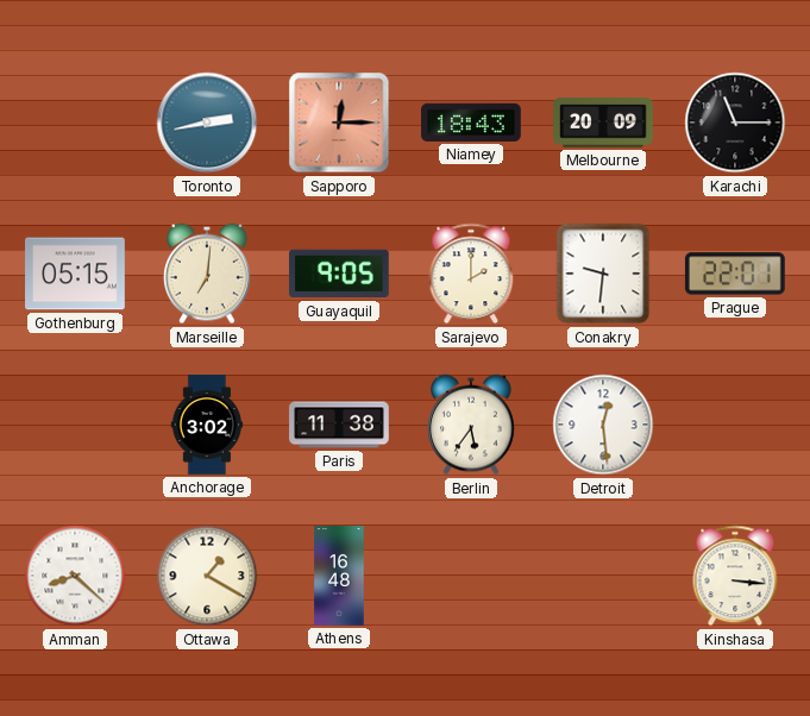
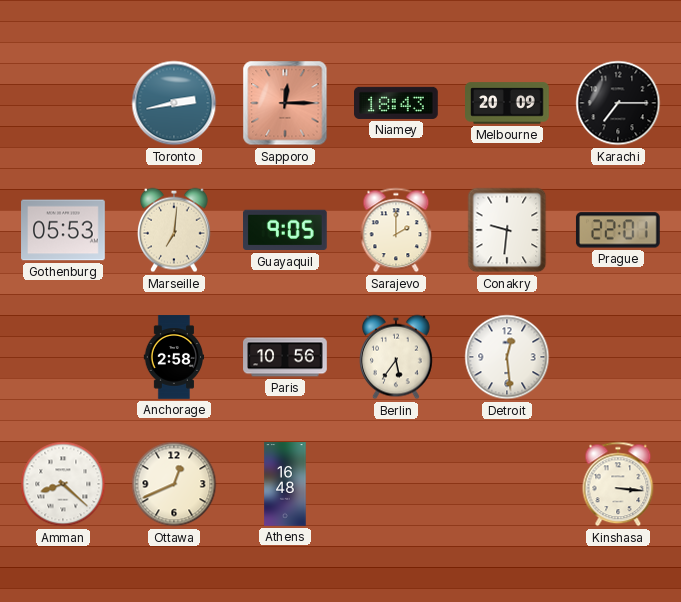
Karachi: 11:15 -> 7:15 (618, 103)
Gothenburg: 05:15 -> 05:53 (63, 230)
Anchorage: 3:02 -> 2:58 (174, 357)
Paris: 11:38 -> 10:56 (285, 357)
Ottawa: 1:20 -> 12:41 (174, 484)
